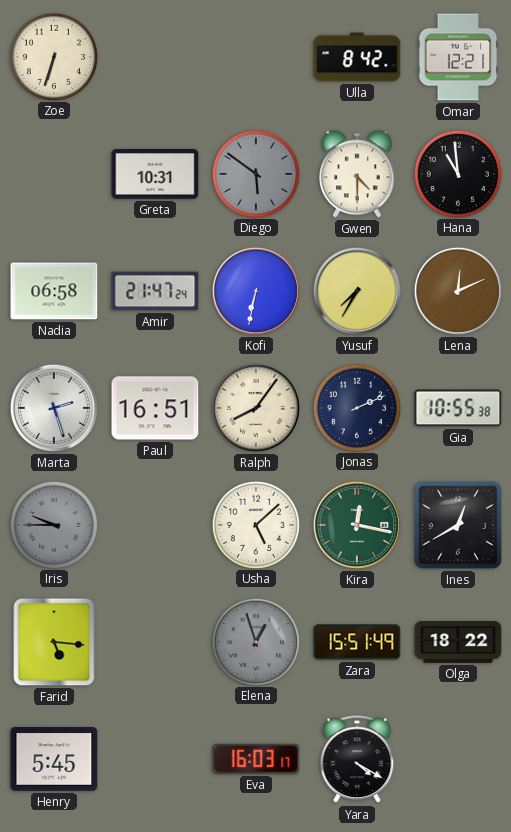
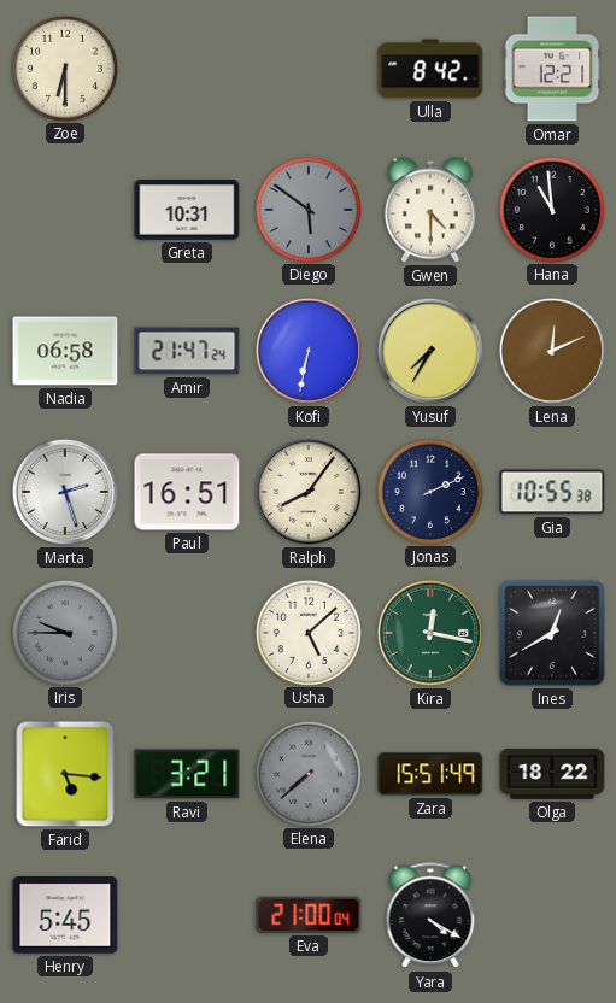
Zoe: 6:33 -> 6:30 (64, 68)
Ravi: none -> 3:21 (187, 774)
Elena: 12:57 -> 7:38 (307, 773)
Eva: 16:03 -> 21:00 (309, 915)
